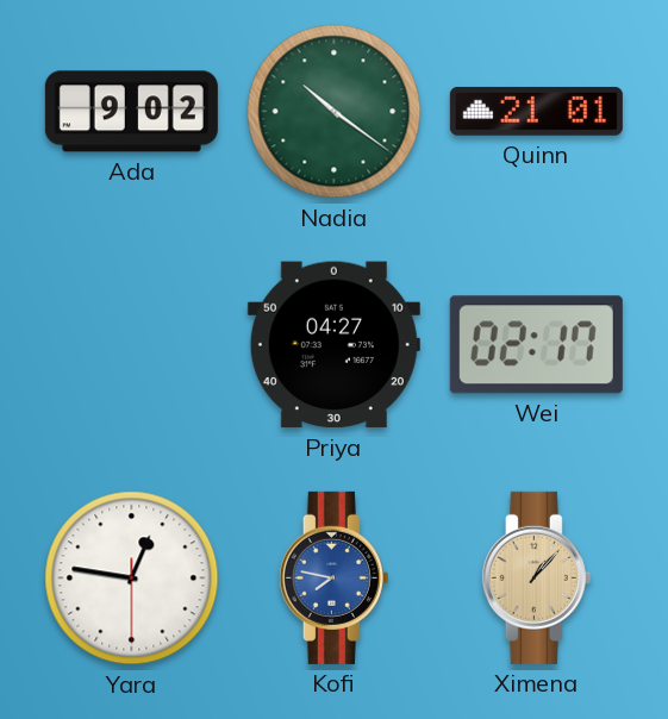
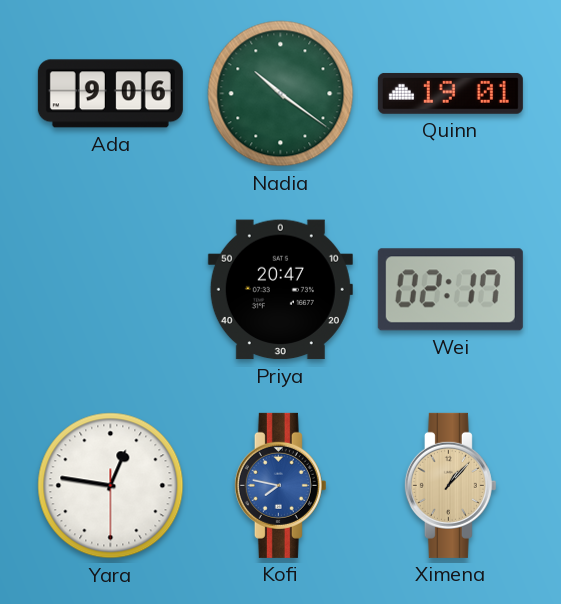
Ada: 9:02 -> 9:06 (110, 94)
Quinn: 21:01 -> 19:01 (450, 93)
Priya: 04:27 -> 20:47 (280, 290)
